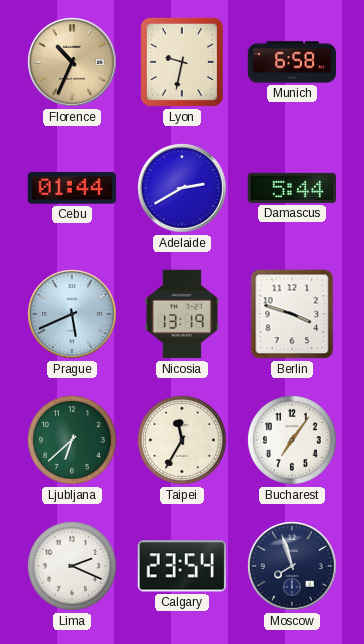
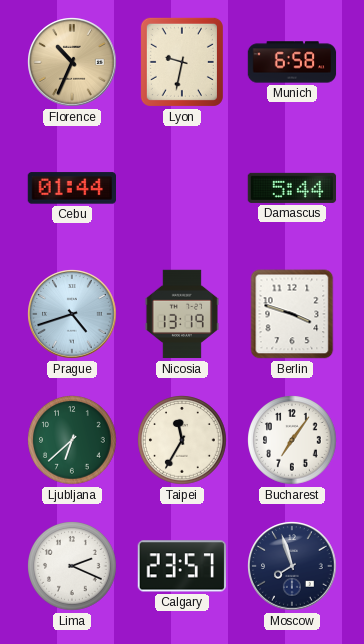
Adelaide: 2:40 -> none (182, 188)
Prague: 5:41 -> 4:42 (72, 314)
Calgary: 23:54 -> 23:57 (181, 566)
